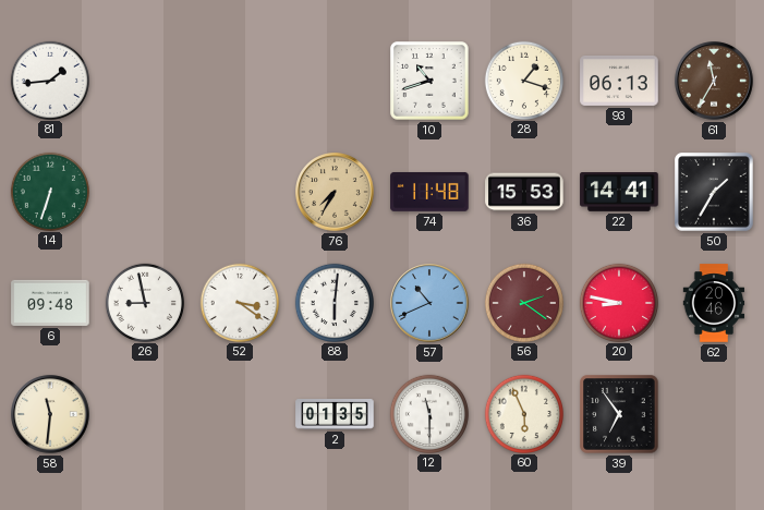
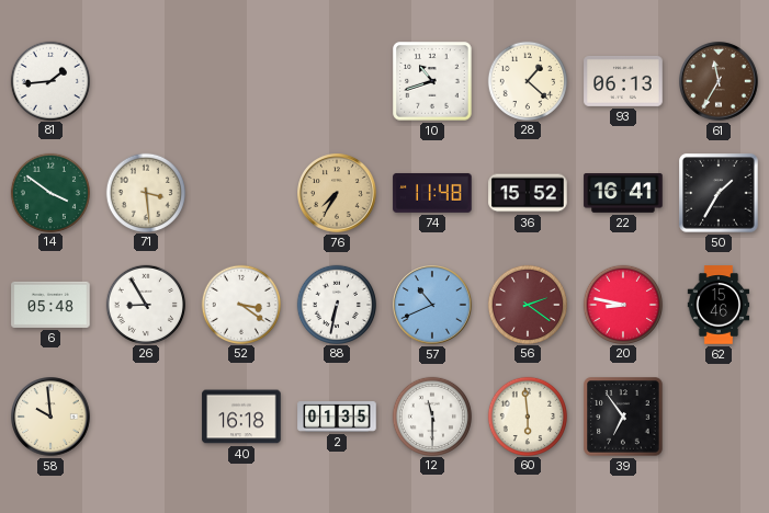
28: 1:18 -> 1:22 (527, 80)
14: 6:33 -> 3:51 (49, 192)
71: none -> 3:29 (145, 192)
36: 15:53 -> 15:52 (528, 193)
22: 14:41 -> 16:41 (623, 194)
6: 09:48 -> 05:48 (50, 305)
26: 8:58 -> 8:55 (145, 304)
88: 6:01 -> 6:32 (336, 304)
62: 20:46 -> 15:46 (719, 305)
58: 11:31 -> 9:59 (50, 417)
40: none -> 16:18 (241, 417)
60: 5:56 -> 5:59 (527, 415)
